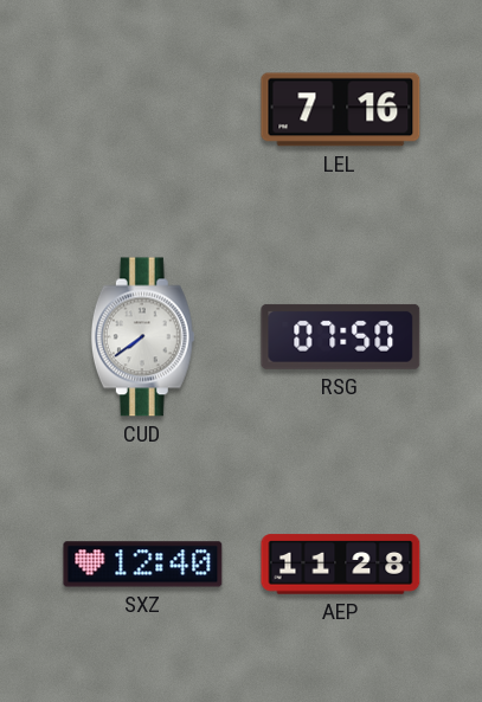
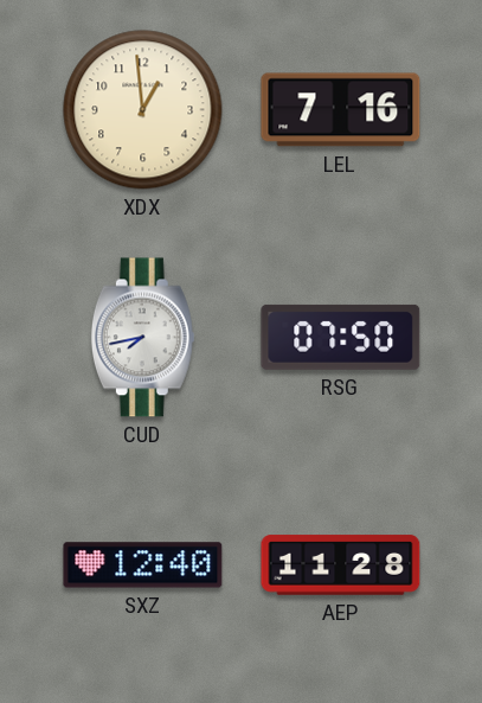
XDX: none -> 12:59 (143, 110)
CUD: 7:39 -> 7:43 (142, 338)
